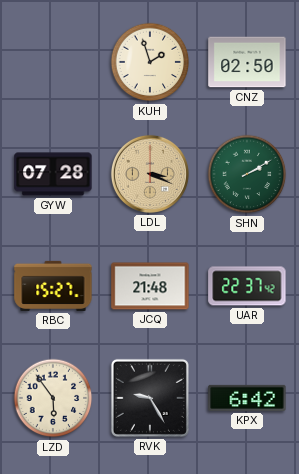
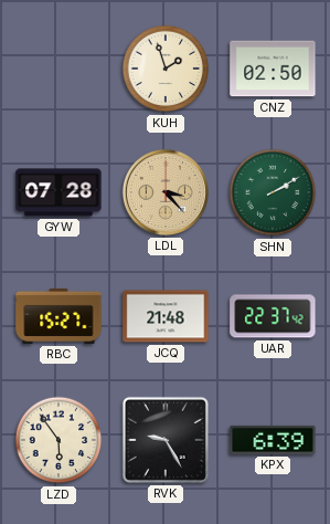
LDL: 3:19 -> 3:23 (166, 192)
KPX: 6:42 -> 6:39 (273, 440)
